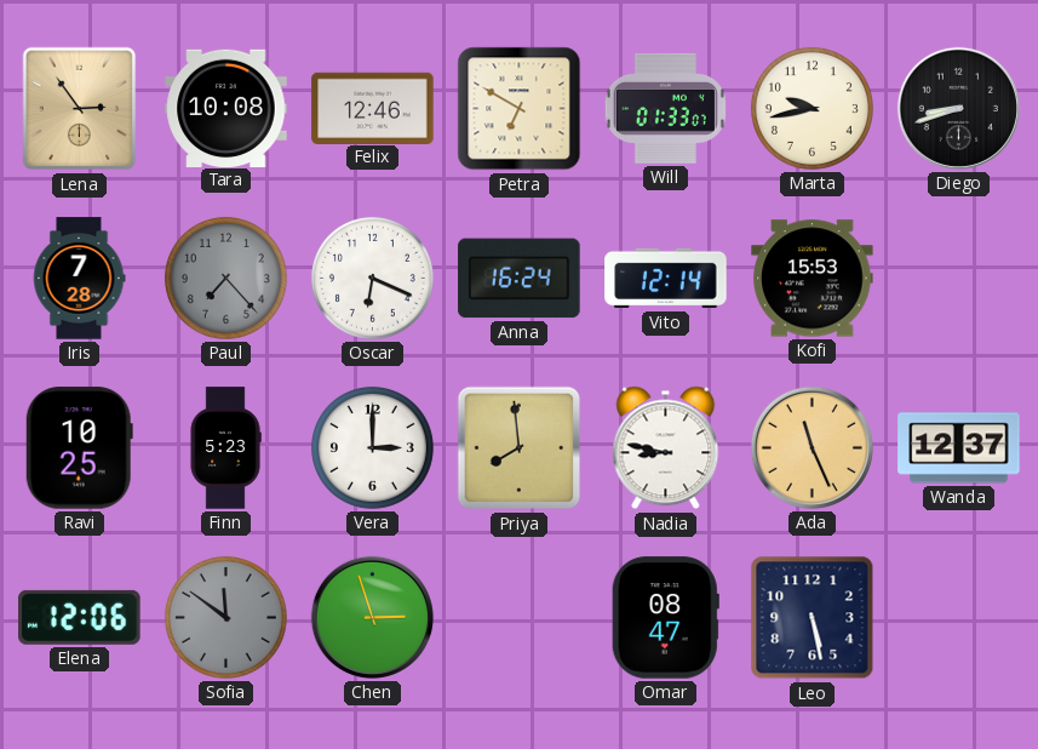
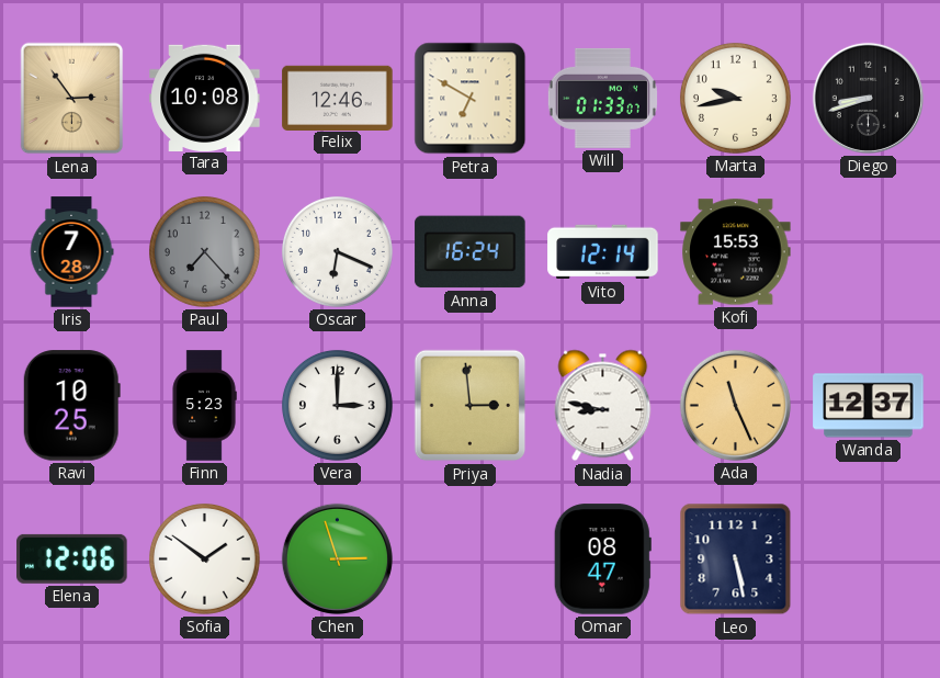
Priya: 7:59 -> 2:59 (471, 406)
Sofia: 11:51 -> 1:51 (204, 558)
Sofia dial: grey -> white (204, 558)
